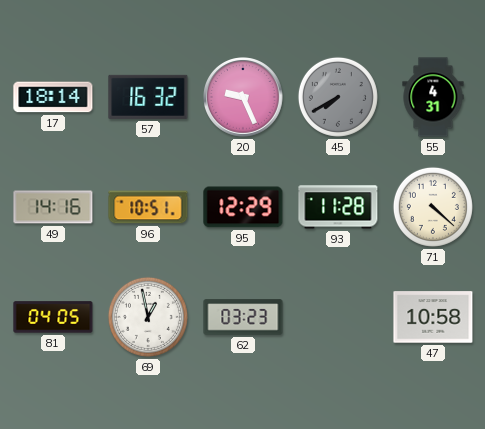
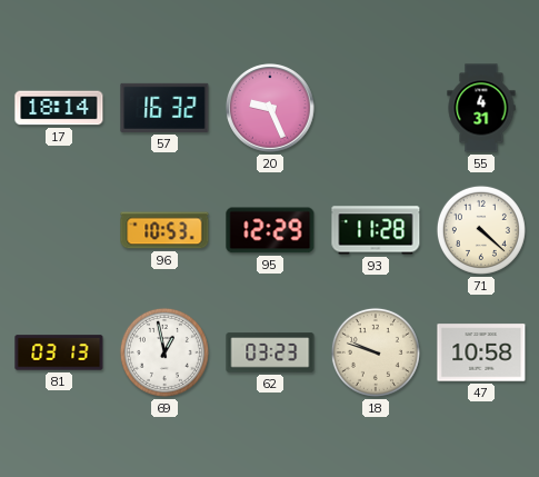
45: 7:40 -> none (338, 97)
49: 14:16 -> none (53, 207)
96: 10:51 -> 10:53 (164, 230)
81: 04:05 -> 03:13 (59, 352)
18: none -> 9:48 (376, 352)
